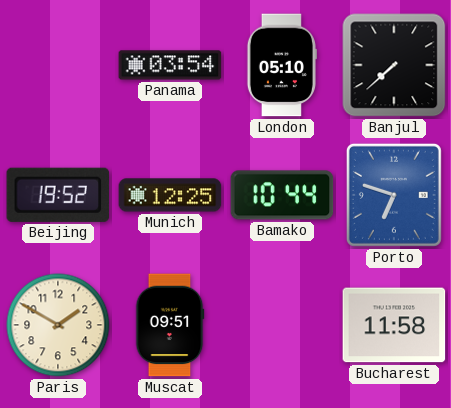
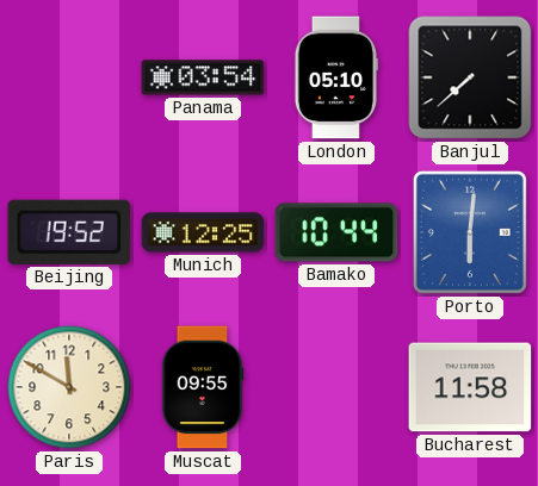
Porto: 6:48 -> 6:01 (470, 232)
Paris: 1:50 -> 11:50 (69, 387)
Muscat: 09:51 -> 09:55 (203, 387)
